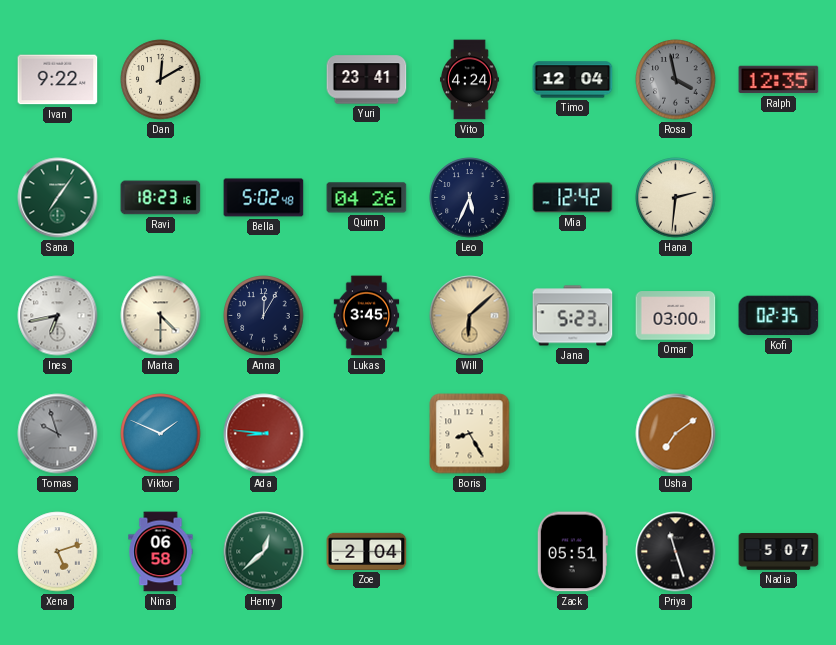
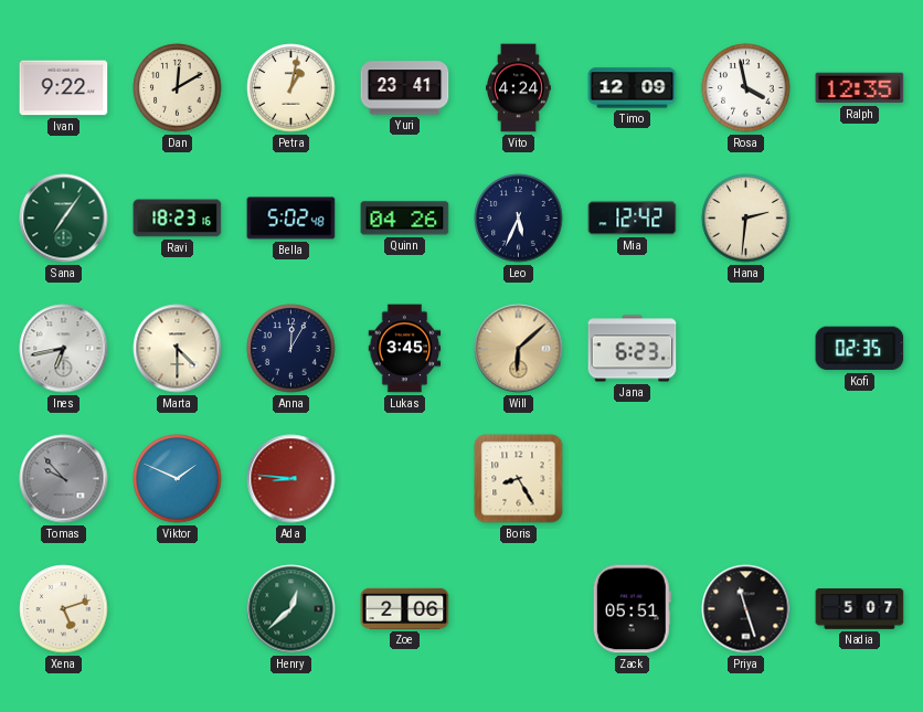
Petra: none -> 1:02 (291, 88)
Timo: 12:04 -> 12:09 (633, 88)
Rosa dial: grey -> white (746, 88)
Jana: 5:23 -> 6:23 (633, 349)
Omar: 03:00 -> none (676, 316)
Tomas: 9:57 -> 9:53 (64, 479)
Usha: 7:09 -> none (676, 434)
Nina: 06:58 -> none (161, 552)
Zoe: 2:04 -> 2:06 (405, 608)
